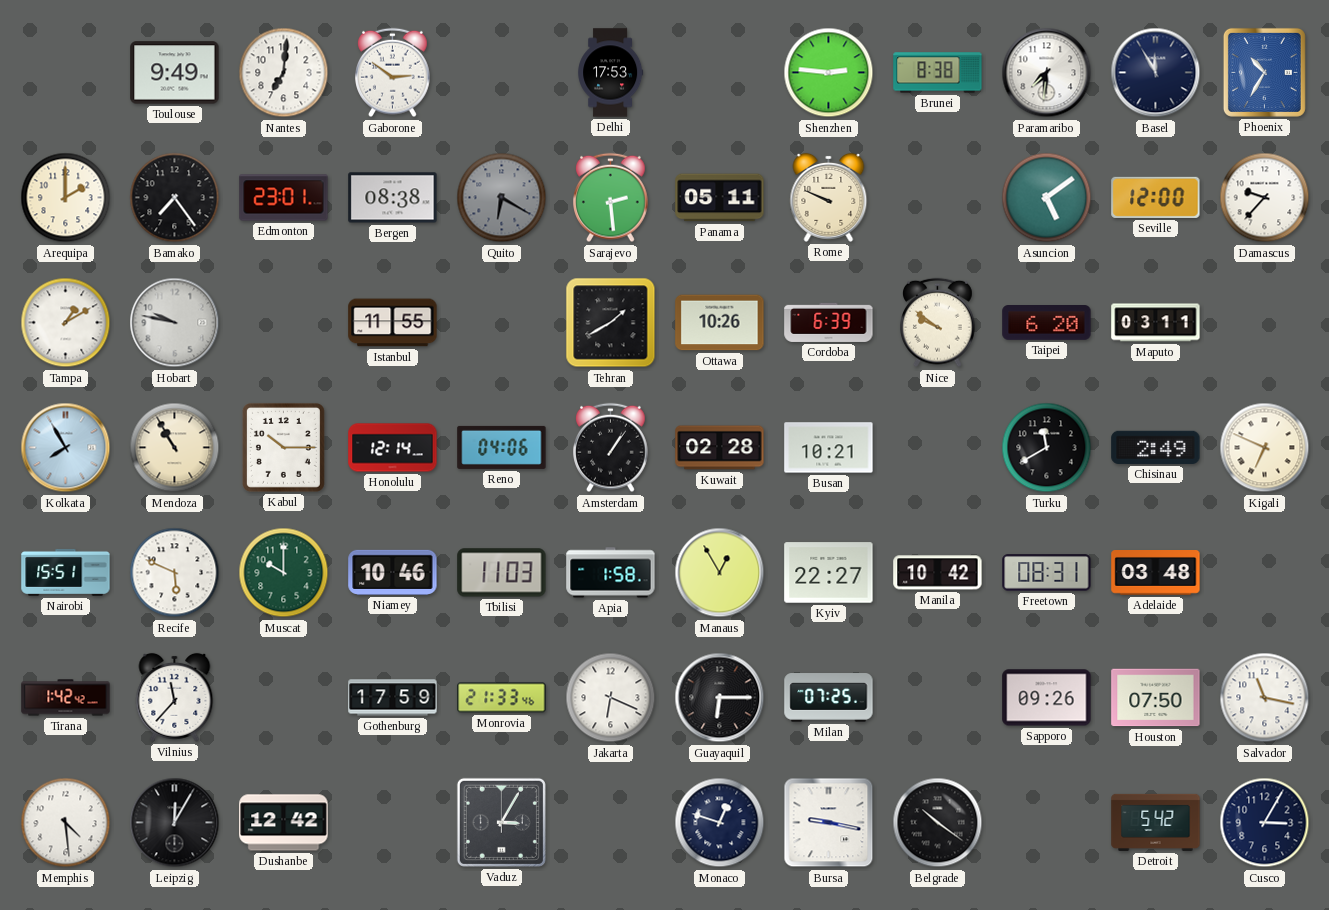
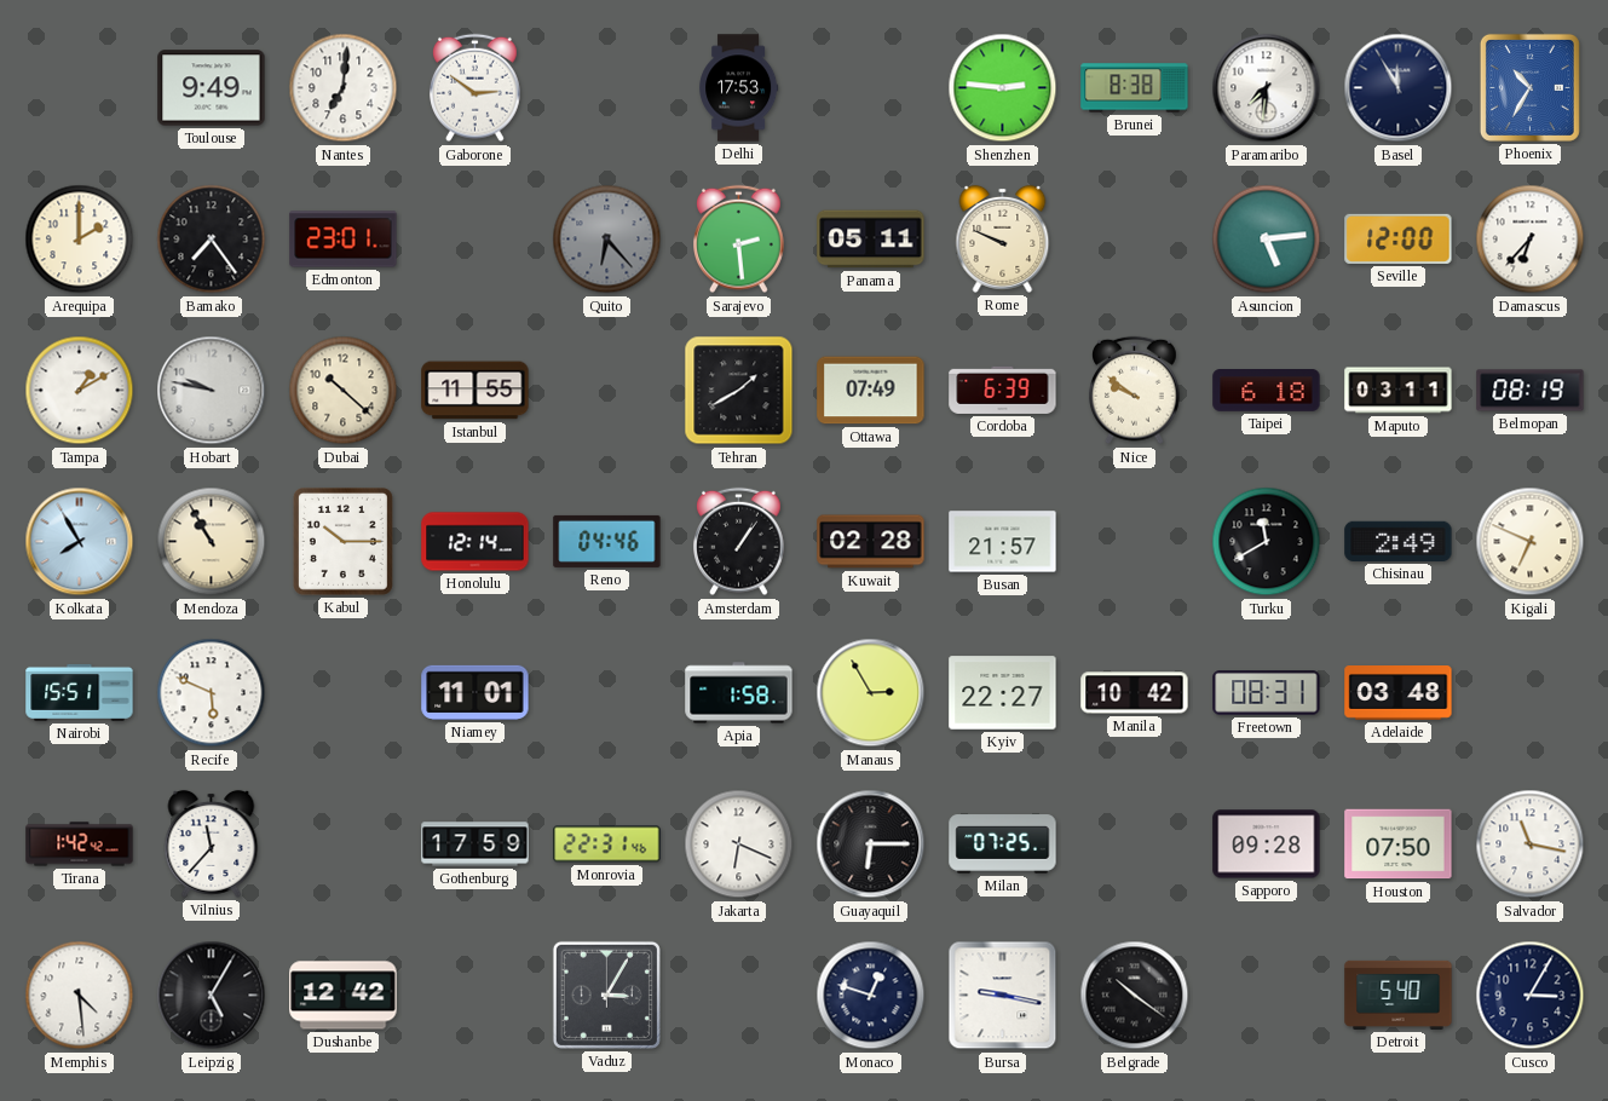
Bergen: 08:38 -> none (393, 198)
Quito: 6:20 -> 6:23 (607, 240)
Asuncion: 5:09 -> 5:14 (1267, 240)
Damascus: 9:37 -> 6:37 (1531, 240)
Dubai: none -> 10:22 (344, 391)
Ottawa: 10:26 -> 07:49 (871, 391)
Taipei: 6:20 -> 6:18 (1267, 391)
Belmopan: none -> 08:19 (1531, 391)
Reno: 04:06 -> 04:46 (607, 541)
Busan: 10:21 -> 21:57 (1003, 542)
Muscat: 10:00 -> none (284, 573)
Niamey: 10:46 -> 11:01 (476, 692)
Tbilisi: 11:03 -> none (502, 573)
Manaus: 12:55 -> 2:55 (871, 693)
Monrovia: 21:33 -> 22:31 (607, 845)
Sapporo: 09:26 -> 09:28 (1267, 845)
Leipzig: 12:05 -> 5:05 (212, 996)
Detroit: 5:42 -> 5:40 (1399, 995)
